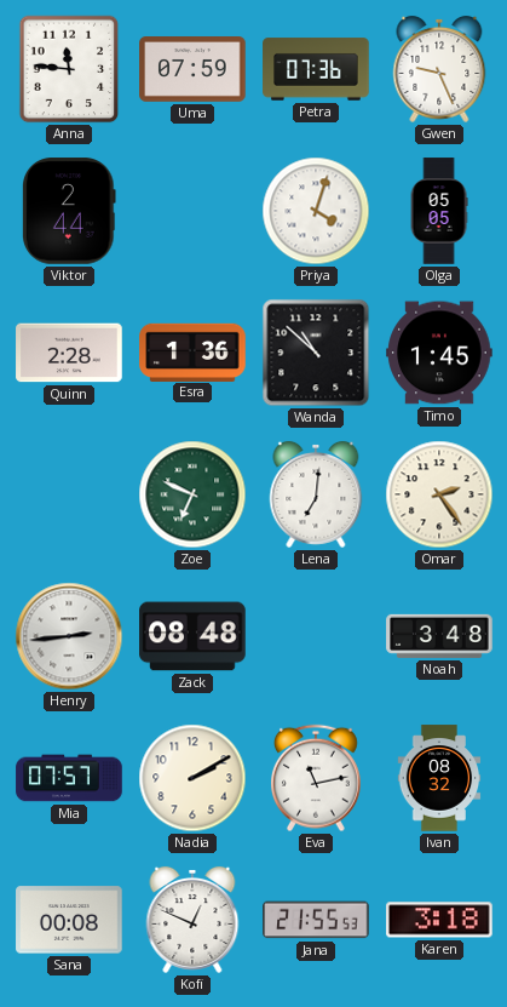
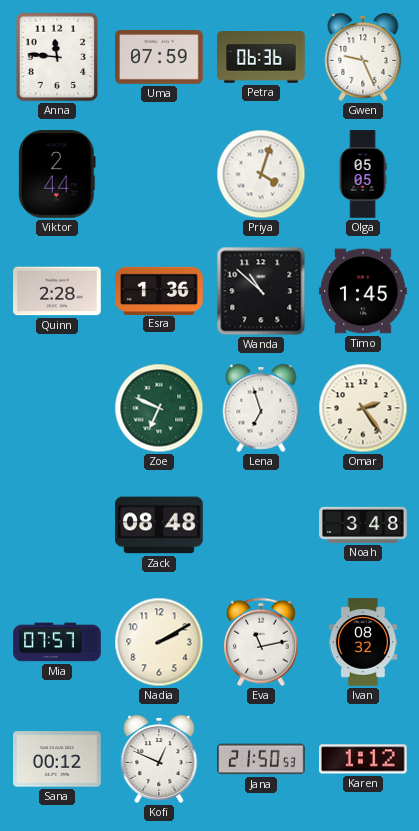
Petra: 07:36 -> 06:36 (261, 57)
Lena: 7:01 -> 6:57 (261, 408)
Henry: 2:44 -> none (69, 636)
Sana: 00:08 -> 00:12 (57, 759)
Jana: 21:55 -> 21:50 (261, 759)
Karen: 3:18 -> 1:12 (363, 759)
